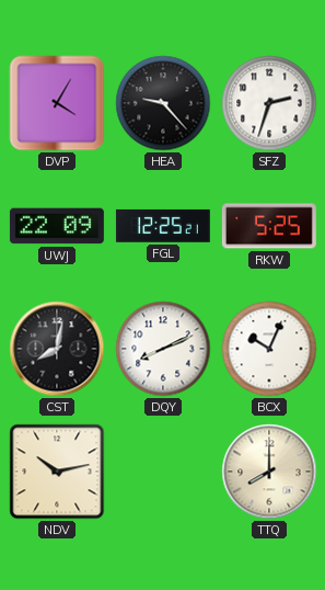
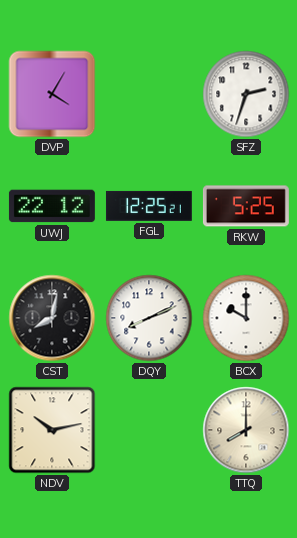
HEA: 9:23 -> none (163, 103)
UWJ: 22:09 -> 22:12 (52, 206)
BCX: 10:04 -> 10:00 (246, 318)
